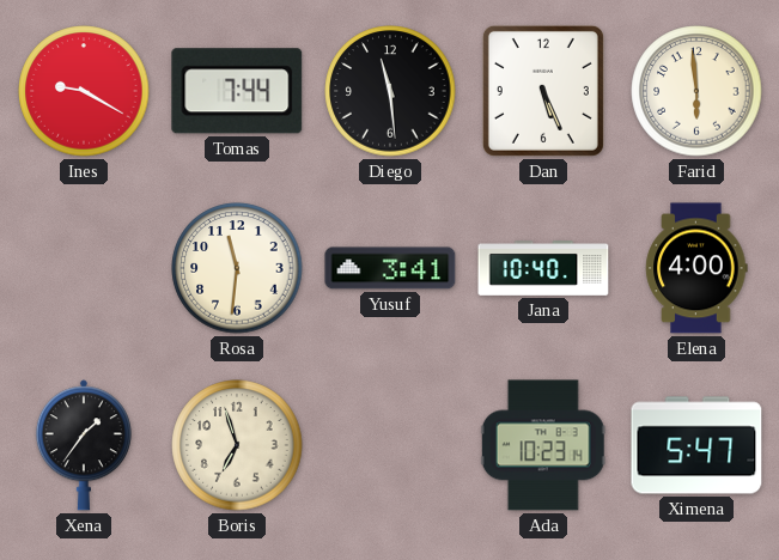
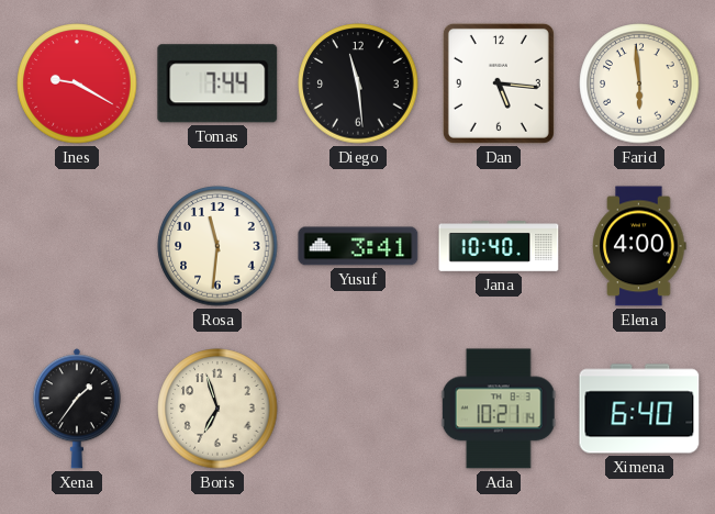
Dan: 5:26 -> 5:16 (499, 83)
Ada: 10:23 -> 10:21 (499, 409)
Ximena: 5:47 -> 6:40 (639, 409)
